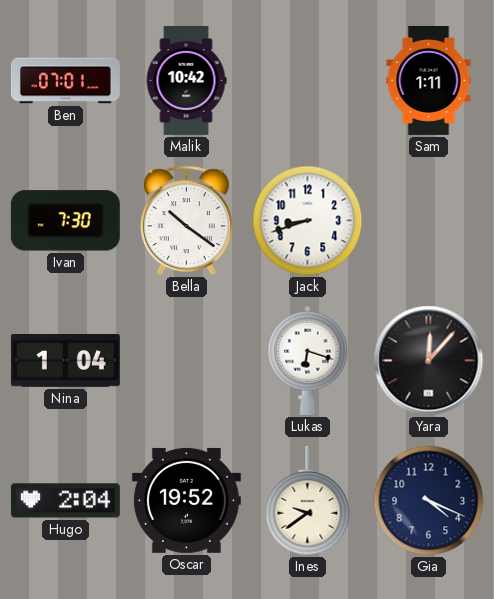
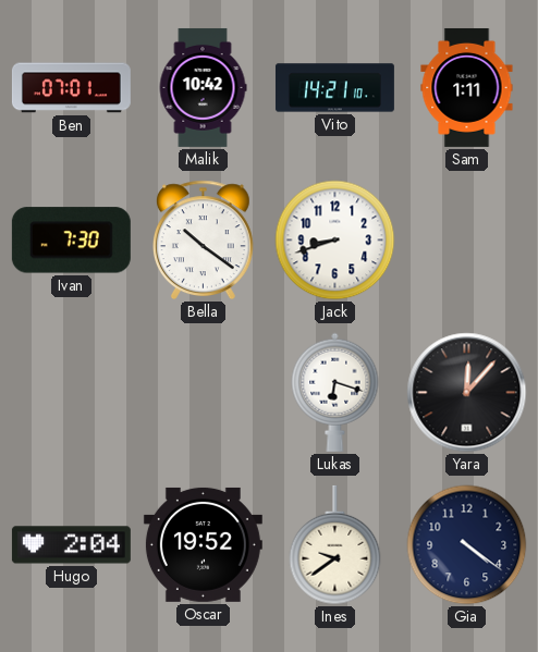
Vito: none -> 14:21 (334, 88)
Nina: 1:04 -> none (65, 361)
Gia: 4:19 -> 4:21 (467, 545)
